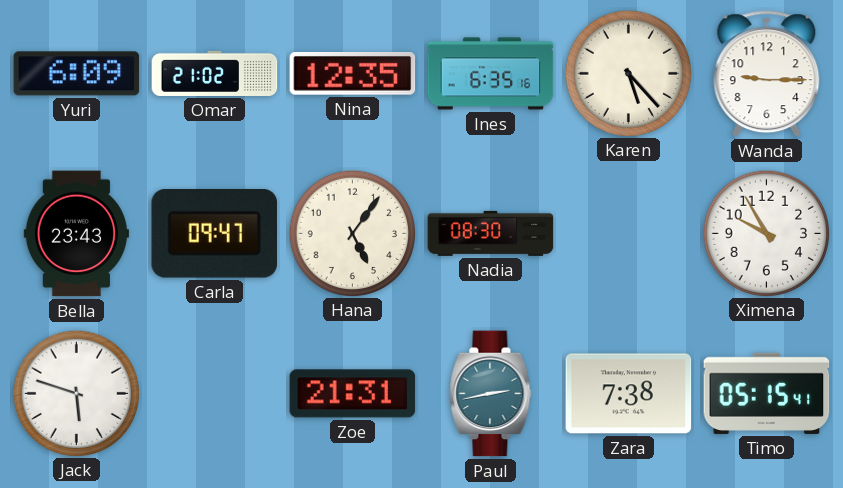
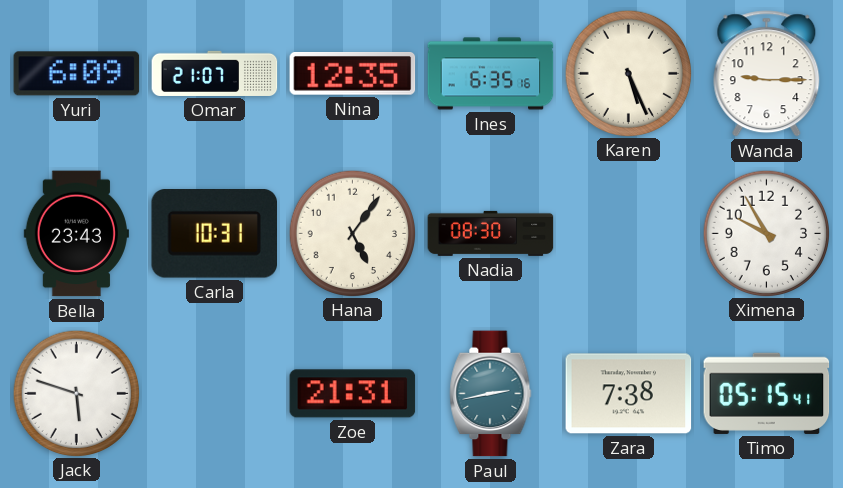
Omar: 21:02 -> 21:07 (215, 73)
Karen: 5:23 -> 5:26 (628, 73)
Carla: 09:47 -> 10:31 (214, 234)
